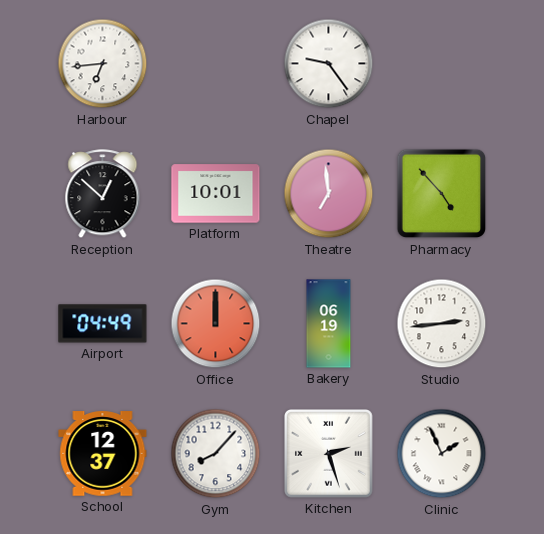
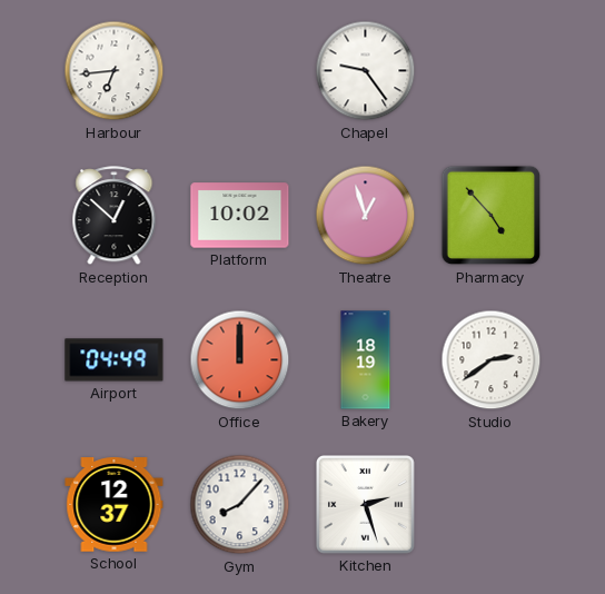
Platform: 10:01 -> 10:02 (240, 216)
Theatre: 6:59 -> 12:57 (366, 216)
Bakery: 06:19 -> 18:19 (366, 360)
Studio: 2:44 -> 2:39 (492, 360)
Clinic: 1:56 -> none (442, 454)
